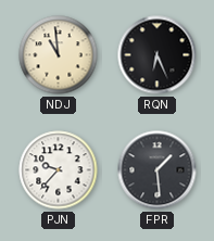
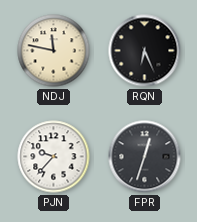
NDJ: 10:59 -> 11:47 (54, 51)
FPR: 1:29 -> 12:33 (145, 157)
